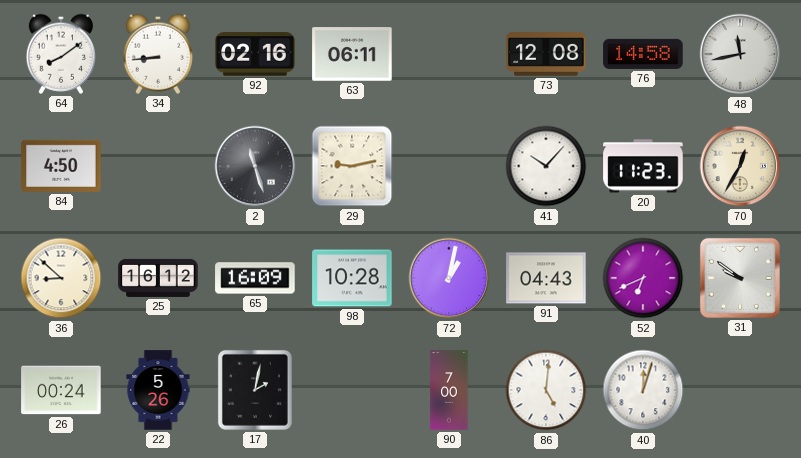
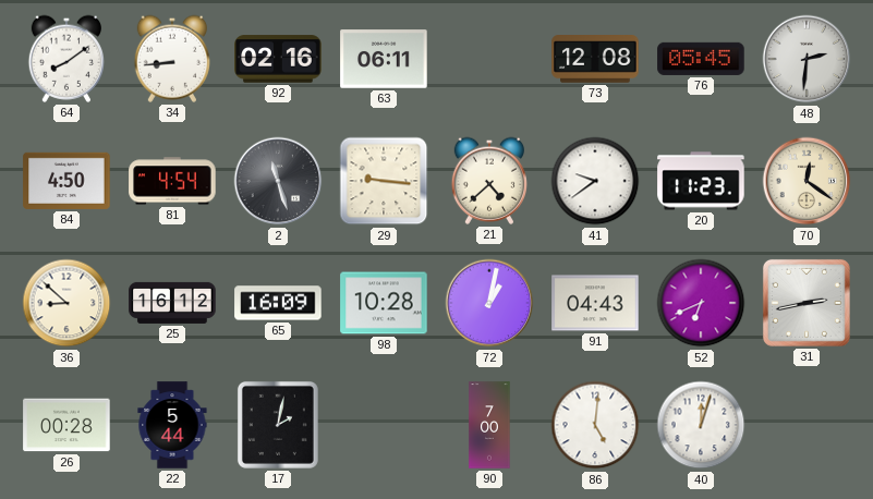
76: 14:58 -> 05:45 (701, 59)
48: 11:43 -> 2:31 (807, 59)
81: none -> 4:54 (172, 181)
29: 9:13 -> 9:16 (384, 181)
21: none -> 4:38 (488, 181)
41: 10:07 -> 9:39 (595, 181)
70: 12:35 -> 12:21 (807, 181)
31: 9:51 -> 2:43 (807, 303)
26: 00:24 -> 00:28 (66, 425)
22: 5:26 -> 5:44 (172, 425)
